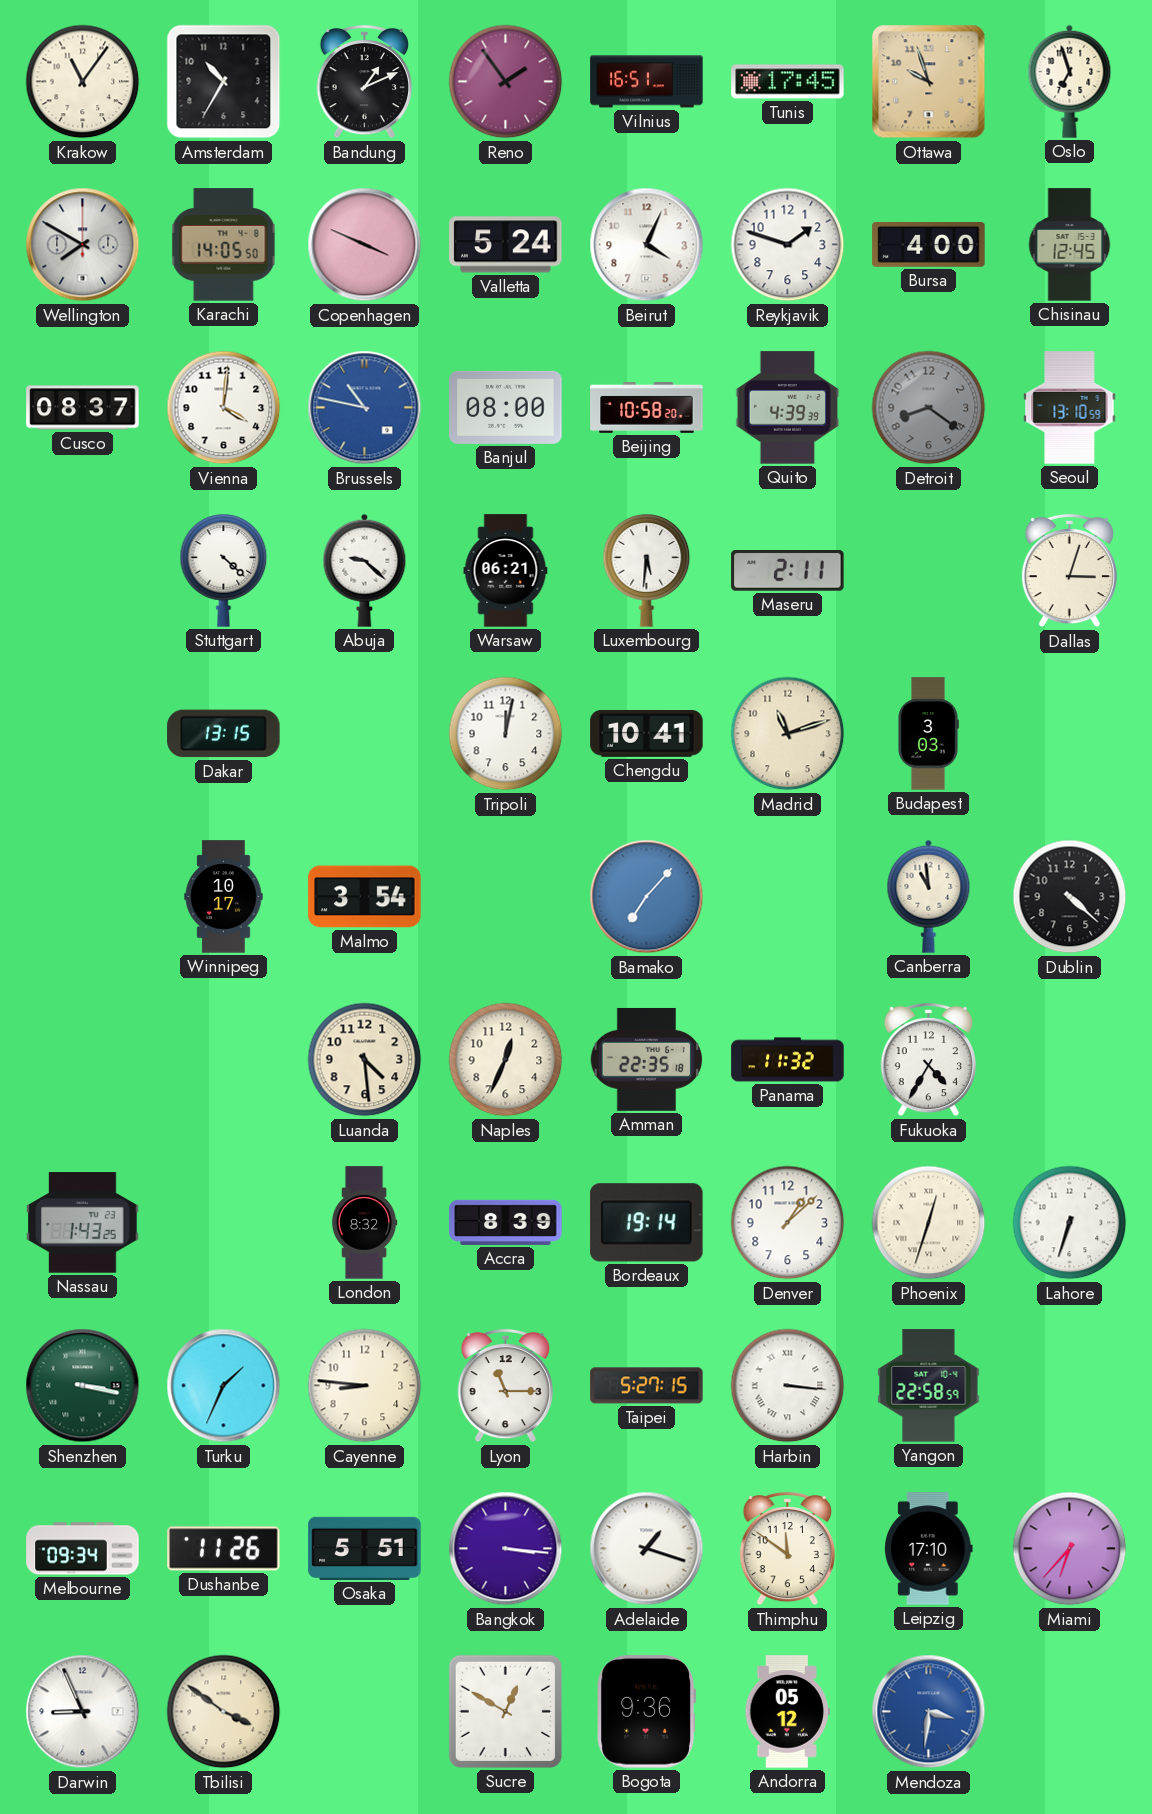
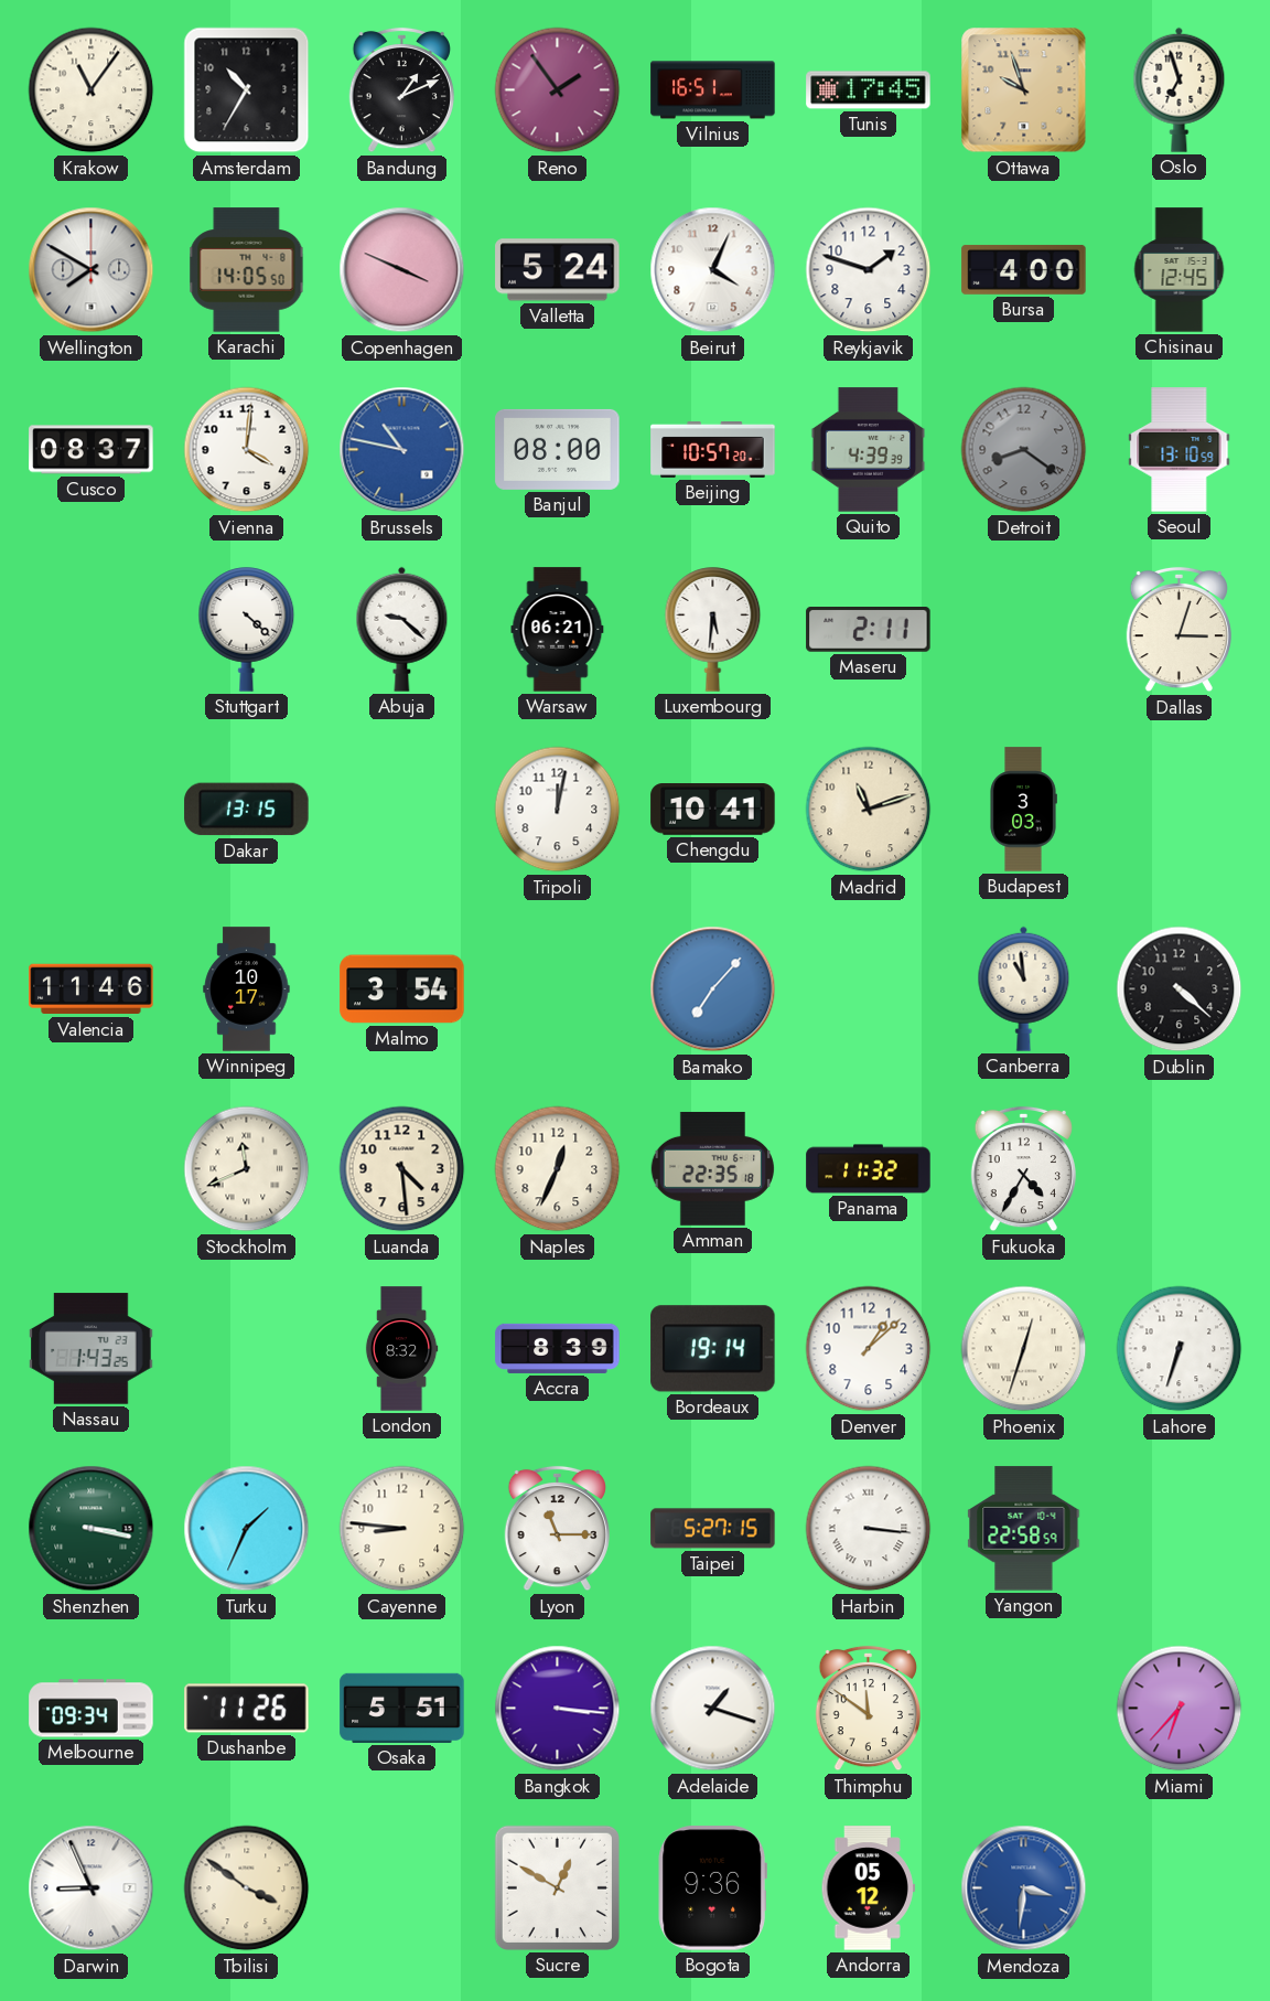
Beijing: 10:58 -> 10:57 (713, 450)
Valencia: none -> 11:46 (92, 989)
Stockholm: none -> 11:41 (247, 1169)
Leipzig: 17:10 -> none (929, 1549)
